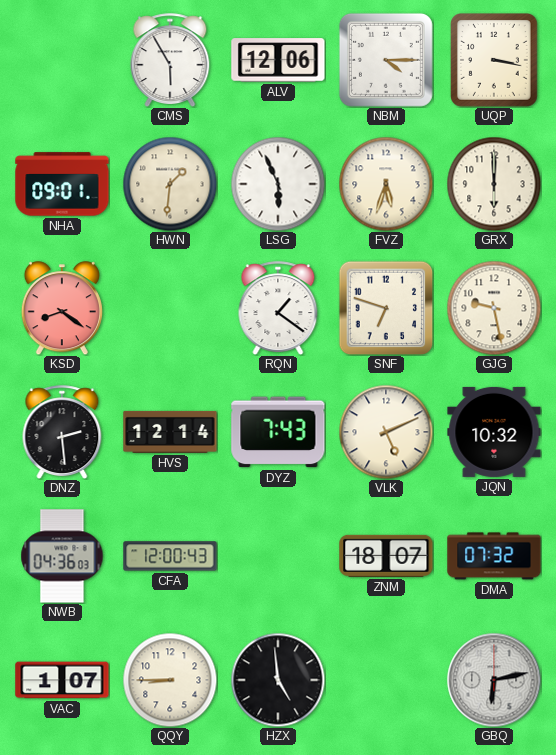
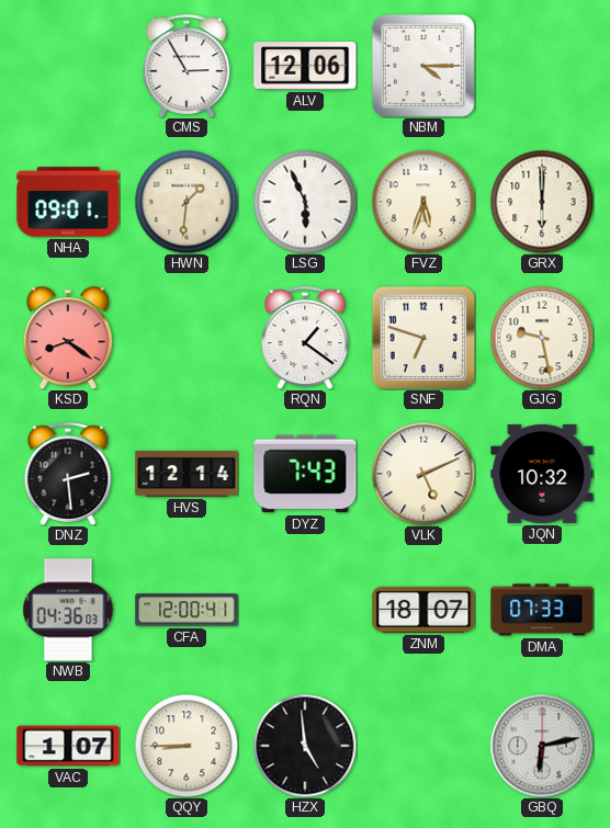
CMS: 5:55 -> 2:55 (187, 66)
UQP: 3:17 -> none (495, 61)
CFA: 12:00:43 -> 12:00:41 (187, 610)
DMA: 07:32 -> 07:33 (542, 610)
